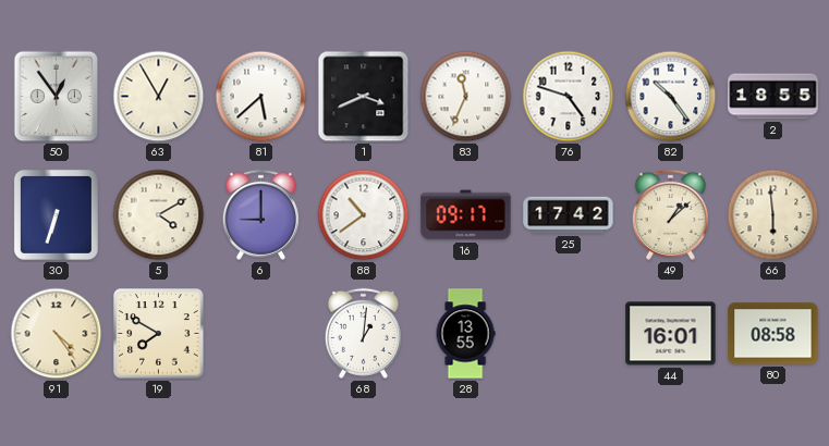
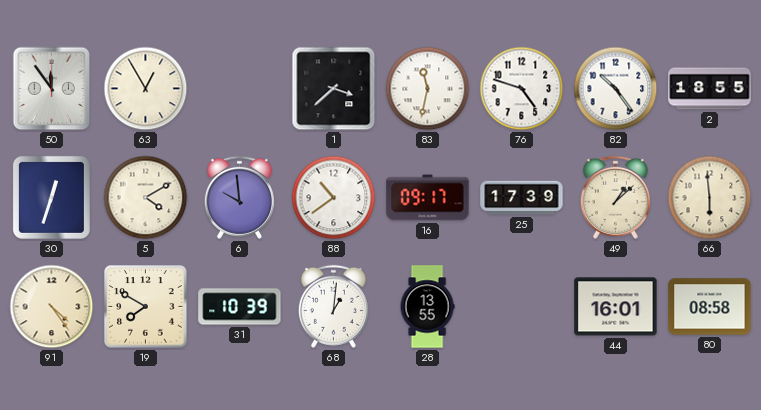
50: 12:54 -> 11:54 (52, 89)
81: 5:38 -> none (261, 97)
1: 3:41 -> 3:38 (334, 89)
83: 11:34 -> 11:32 (428, 89)
30: 6:33 -> 12:33 (51, 197)
6: 9:00 -> 9:59 (239, 197)
25: 17:42 -> 17:39 (522, 198)
31: none -> 10:39 (240, 307)
